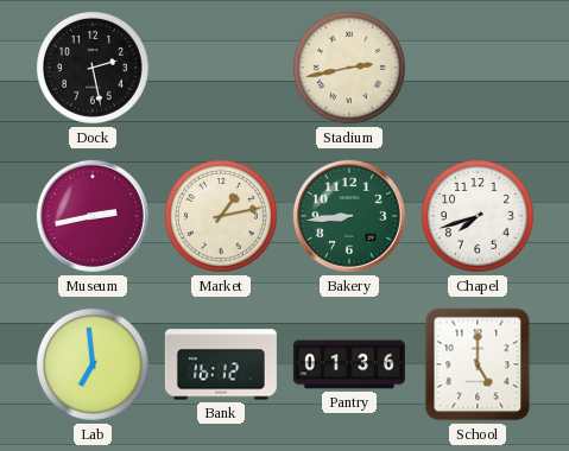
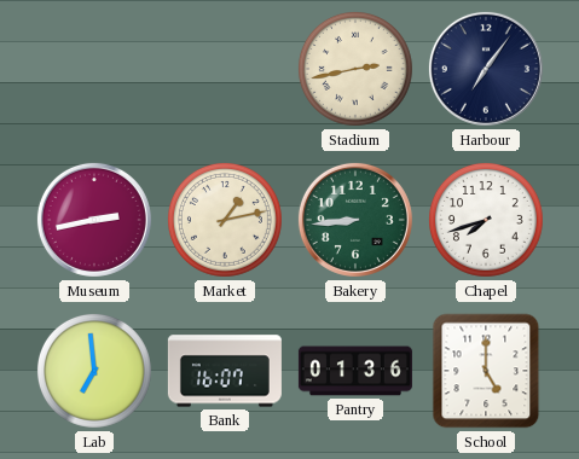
Dock: 2:28 -> none (93, 68)
Harbour: none -> 7:06 (486, 69)
Bank: 16:12 -> 16:07 (225, 371)
